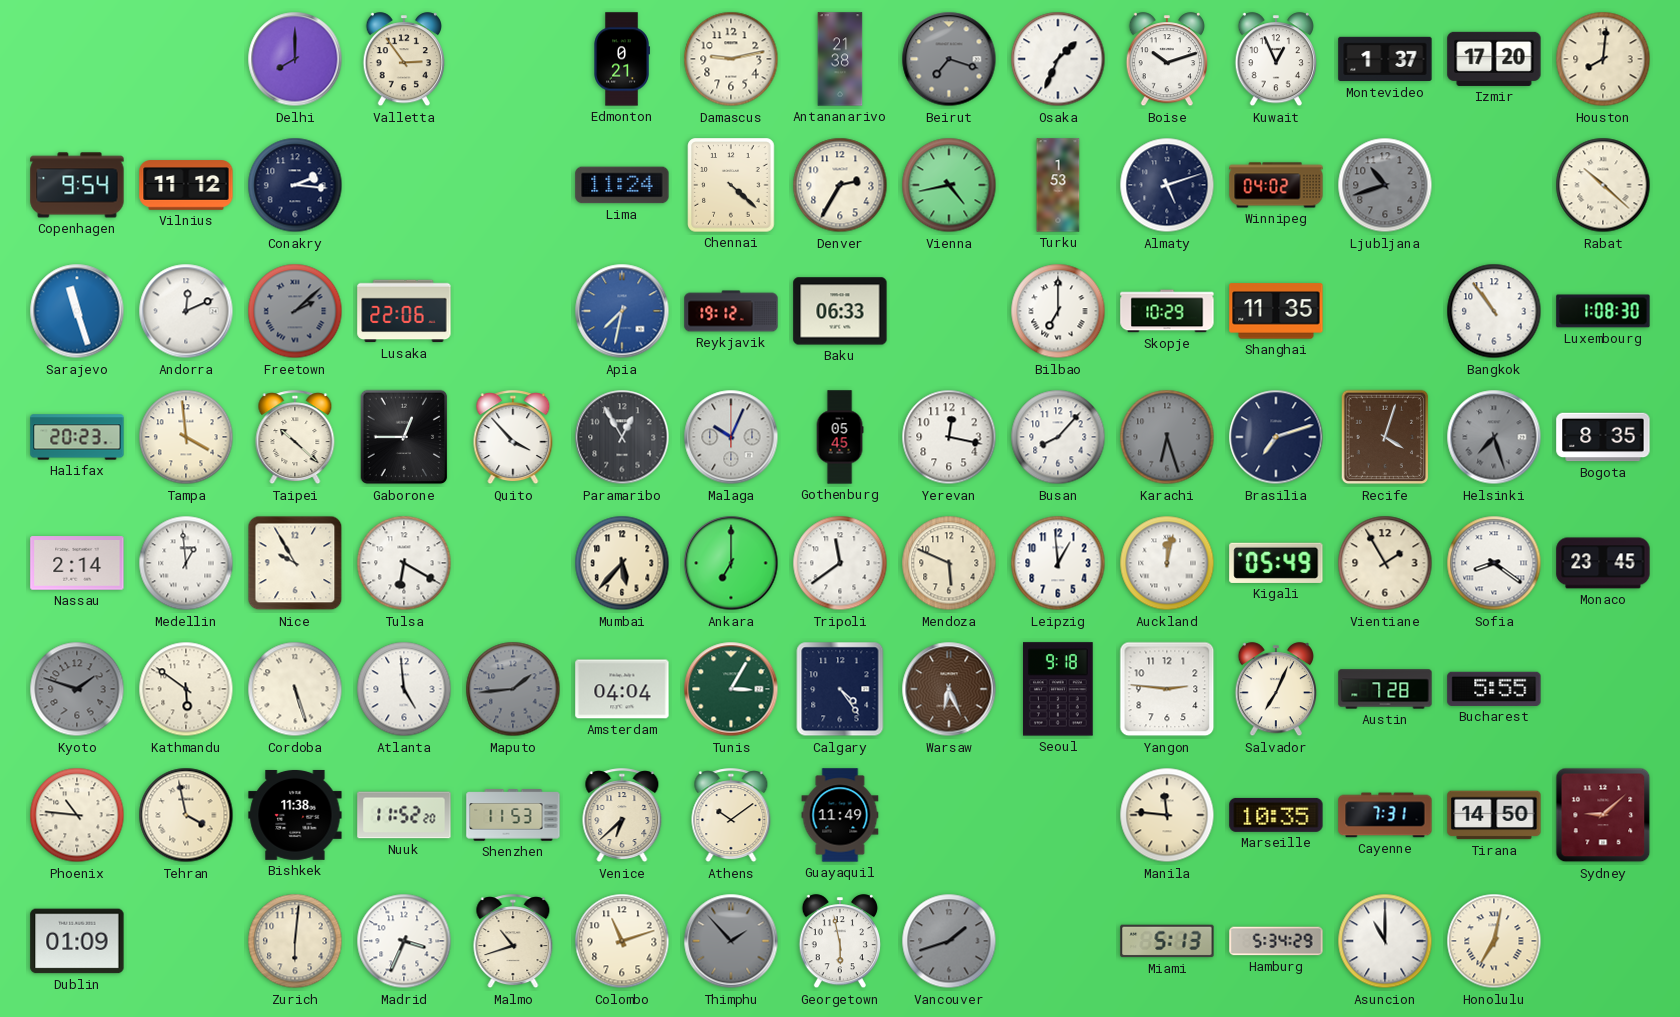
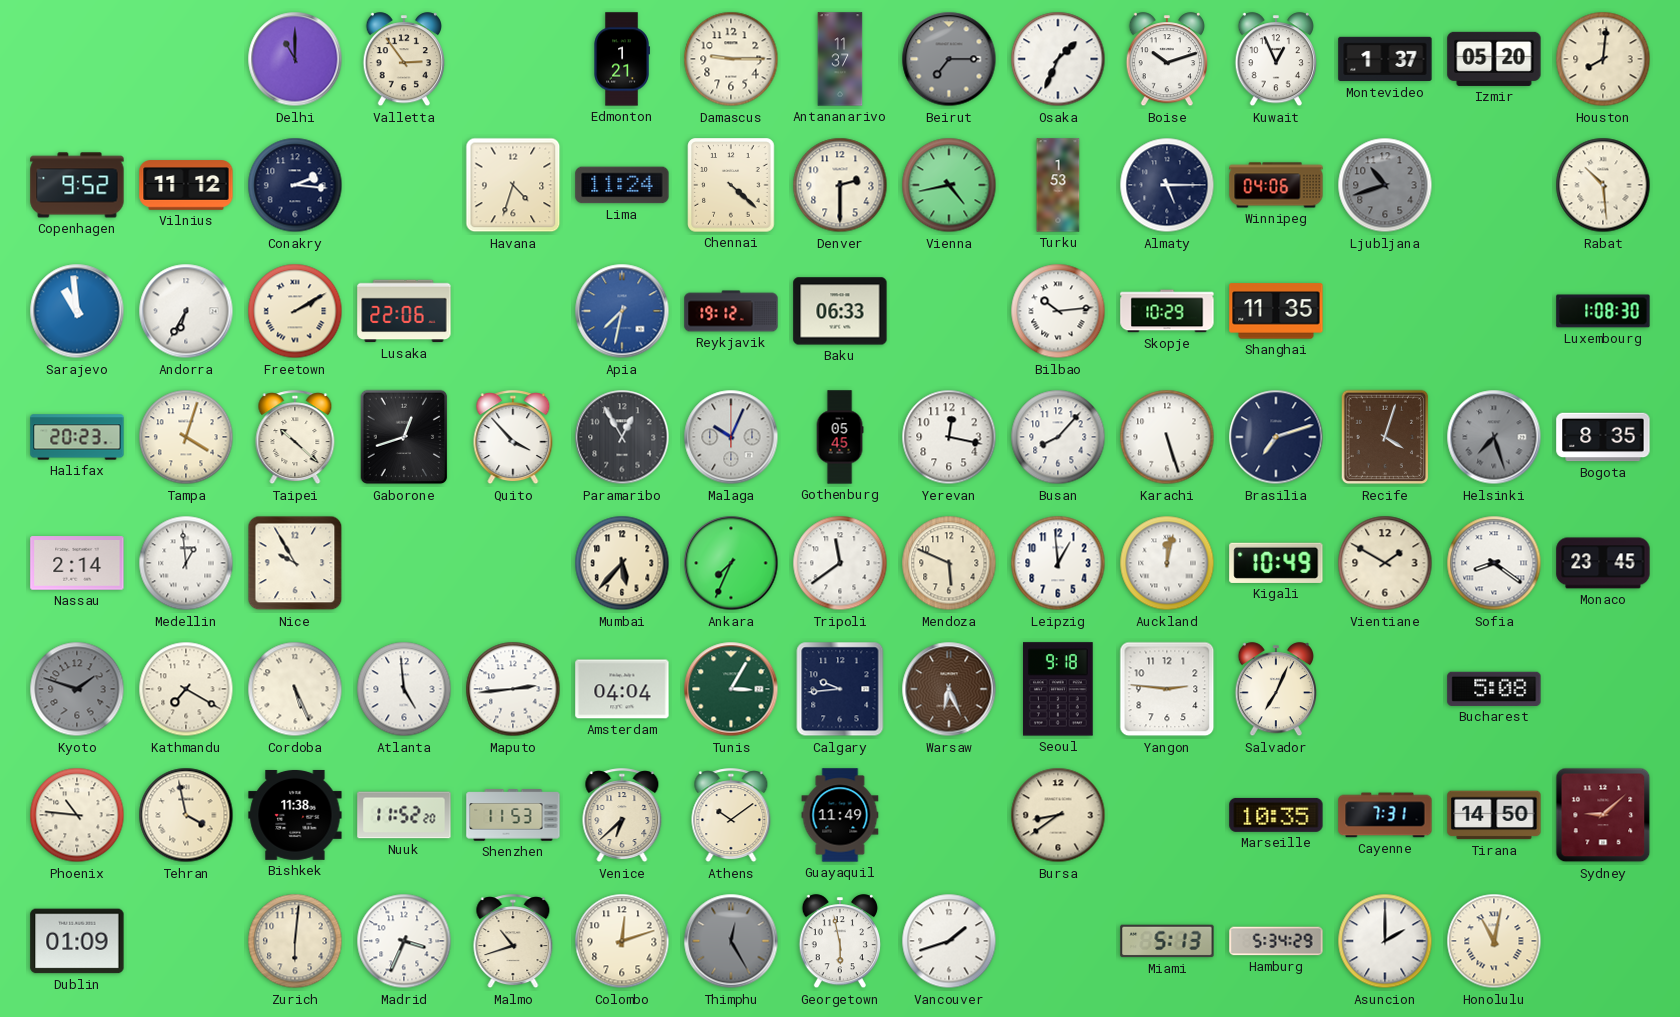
Delhi: 8:00 -> 11:00 (295, 59)
Edmonton: 0:21 -> 1:21 (622, 59)
Damascus: 9:13 -> 9:15 (731, 59)
Antananarivo: 21:38 -> 11:37 (840, 59)
Beirut: 7:18 -> 7:15 (949, 59)
Izmir: 17:20 -> 05:20 (1494, 59)
Copenhagen: 9:54 -> 9:52 (77, 185)
Havana: none -> 4:33 (513, 185)
Denver: 2:35 -> 2:30 (840, 185)
Almaty: 5:12 -> 5:15 (1167, 185)
Winnipeg: 04:02 -> 04:06 (1276, 185)
Rabat: 10:22 -> 10:29 (1603, 185)
Sarajevo: 11:27 -> 10:59 (77, 311)
Andorra: 12:11 -> 6:35 (186, 311)
Freetown: 2:08 -> 2:10 (295, 311)
Freetown dial: grey -> cream (295, 311)
Bilbao: 7:00 -> 10:14 (1058, 311)
Bangkok: 10:54 -> none (1494, 311)
Tampa: 3:59 -> 4:03 (186, 437)
Gaborone: 12:45 -> 12:42 (404, 437)
Karachi: 6:27 -> 5:27 (1167, 437)
Karachi dial: grey -> white (1167, 437)
Tulsa: 6:20 -> none (404, 563)
Ankara: 7:00 -> 7:34 (731, 563)
Kigali: 05:49 -> 10:49 (1276, 563)
Vientiane: 1:55 -> 1:50 (1385, 563)
Kathmandu: 5:51 -> 7:20 (186, 689)
Cordoba: 5:27 -> 5:26 (295, 689)
Maputo: 1:44 -> 2:44 (513, 689)
Maputo dial: grey -> white (513, 689)
Calgary: 4:24 -> 9:44 (840, 689)
Austin: 7:28 -> none (1385, 689)
Bucharest: 5:55 -> 5:08 (1494, 689)
Bursa: none -> 8:39 (1058, 815)
Manila: 11:46 -> none (1167, 815)
Colombo: 11:12 -> 12:12 (622, 941)
Thimphu: 1:53 -> 12:25 (731, 941)
Vancouver dial: grey -> white (949, 941)
Asuncion: 11:00 -> 2:00 (1385, 941)
Honolulu: 7:02 -> 11:02 (1494, 941)
